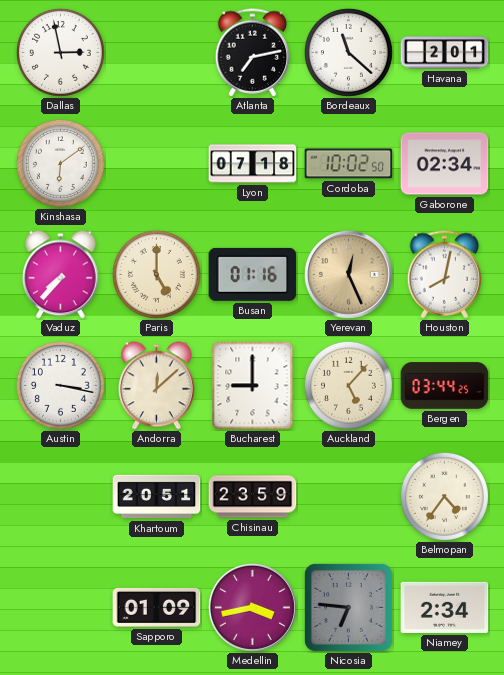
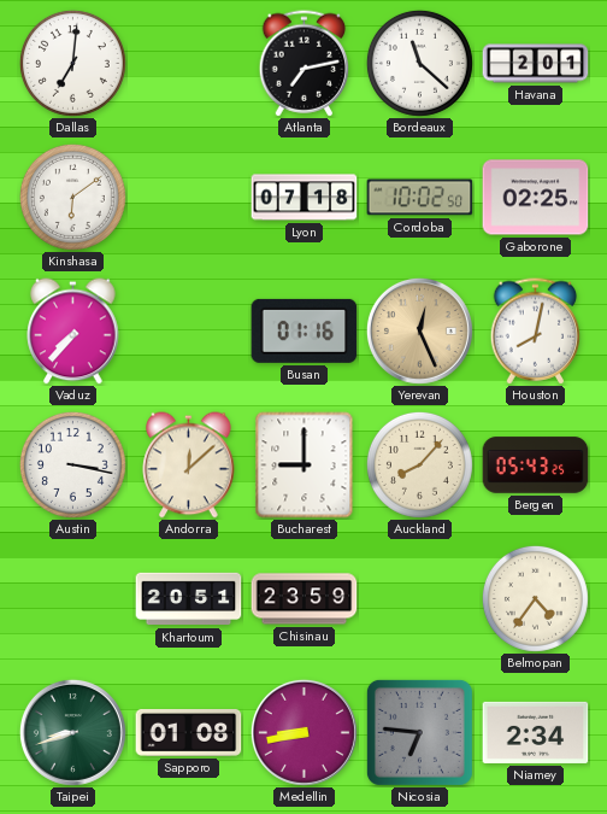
Dallas: 2:58 -> 7:01 (72, 63)
Gaborone: 02:34 -> 02:25 (536, 198)
Paris: 5:00 -> none (156, 274)
Auckland: 5:07 -> 8:07 (419, 464)
Bergen: 03:44 -> 05:43 (536, 465)
Taipei: none -> 8:42 (72, 732)
Sapporo: 01:09 -> 01:08 (189, 732)
Medellin: 3:43 -> 8:43 (303, 732)
